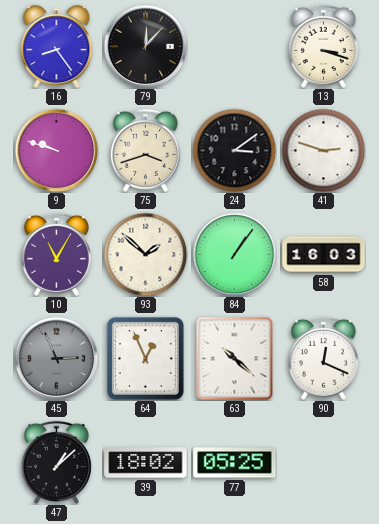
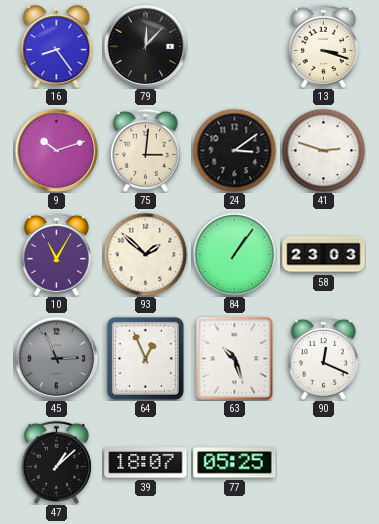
9: 9:48 -> 10:12 (56, 150)
75: 3:42 -> 3:01 (145, 150)
58: 16:03 -> 23:03 (324, 255)
63: 10:22 -> 10:27 (235, 358)
39: 18:02 -> 18:07 (146, 463)
